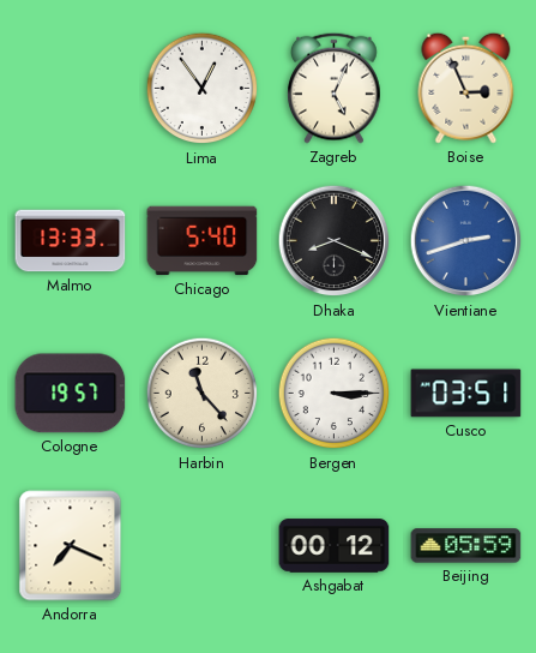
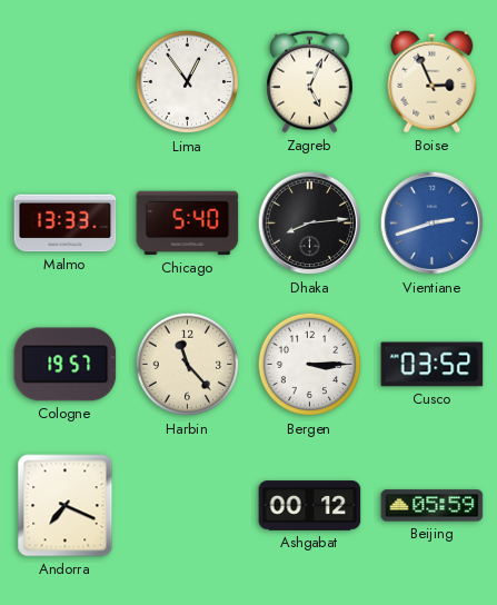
Dhaka: 8:19 -> 8:14 (310, 224)
Cusco: 03:51 -> 03:52 (433, 365)
